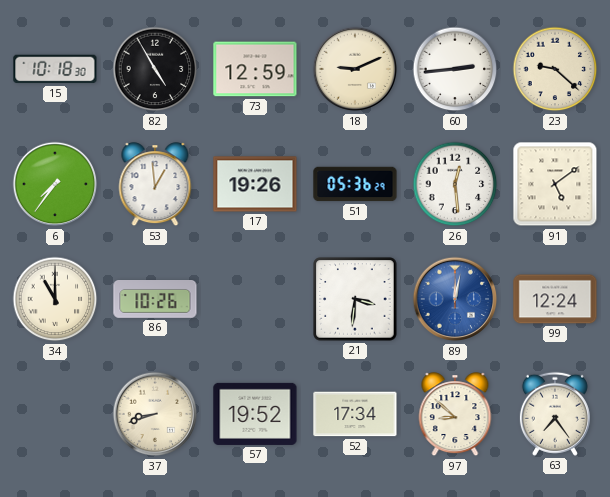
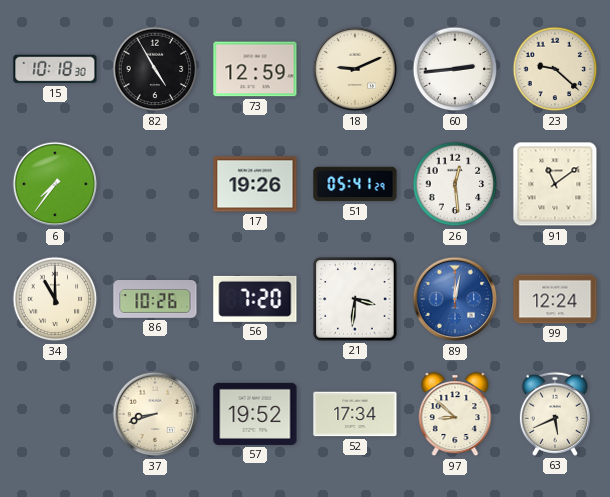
53: 12:59 -> none (155, 185)
51: 05:36 -> 05:41 (355, 184)
91: 5:09 -> 11:09 (555, 184)
56: none -> 7:20 (255, 299)
63: 7:24 -> 5:41 (555, 414)
